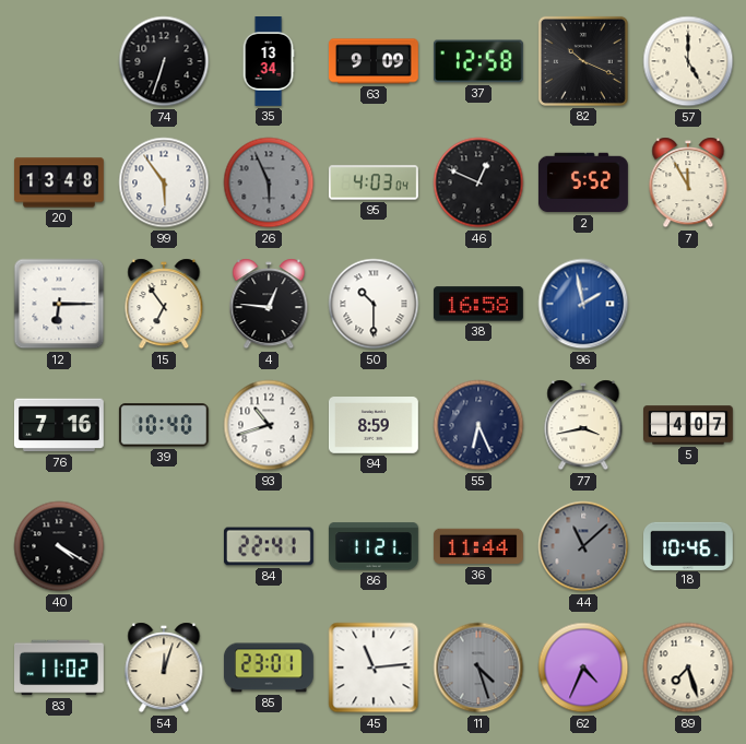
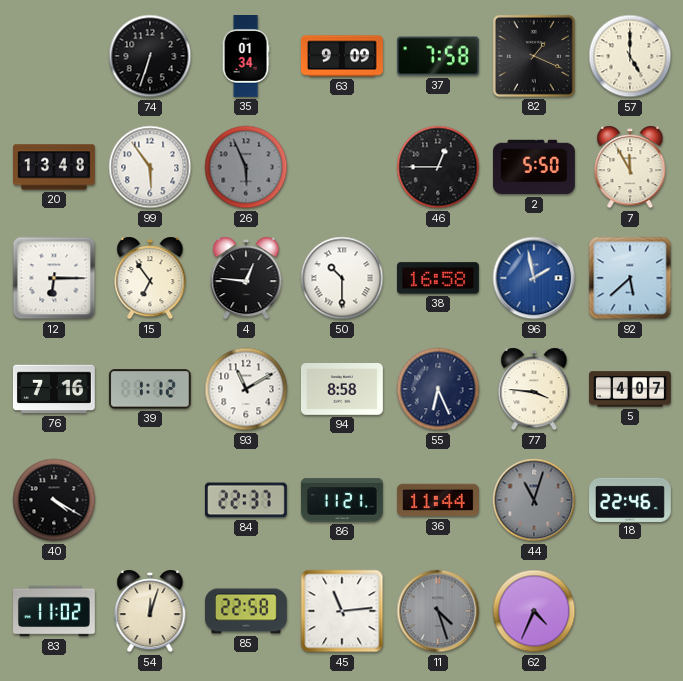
35: 13:34 -> 01:34 (246, 57)
37: 12:58 -> 7:58 (438, 56)
82: 10:19 -> 1:19 (534, 56)
95: 4:03 -> none (374, 182)
46: 12:49 -> 12:45 (438, 167)
2: 5:52 -> 5:50 (534, 167)
92: none -> 5:38 (630, 278)
39: 10:40 -> 1:12 (150, 389)
93: 10:42 -> 11:10 (246, 389)
94: 8:59 -> 8:58 (342, 390)
77: 3:43 -> 3:46 (534, 389)
84: 22:41 -> 22:37 (246, 500)
44: 11:08 -> 11:03 (534, 500)
18: 10:46 -> 22:46 (631, 499)
85: 23:01 -> 22:58 (246, 611)
89: 7:27 -> none (688, 668)
